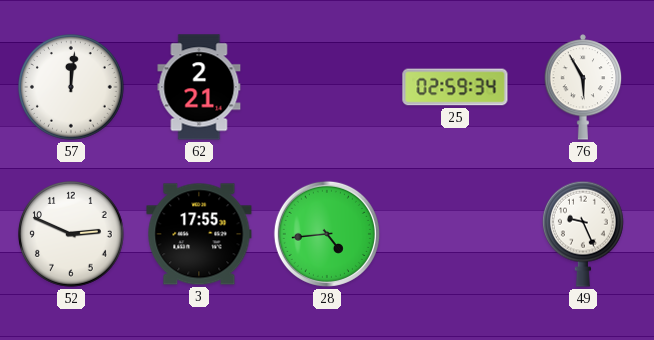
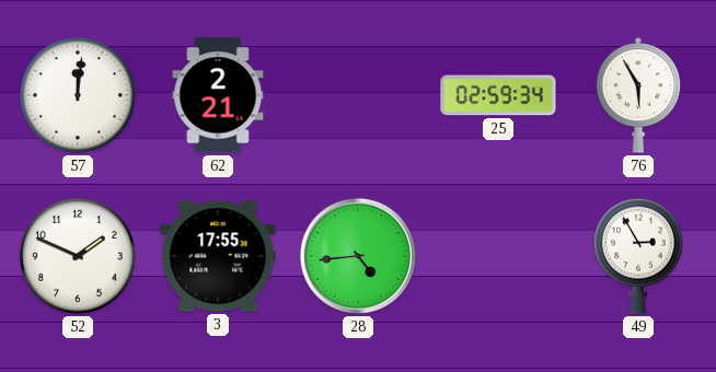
52: 2:49 -> 1:49 (79, 257)
49: 9:26 -> 2:55 (638, 256)
